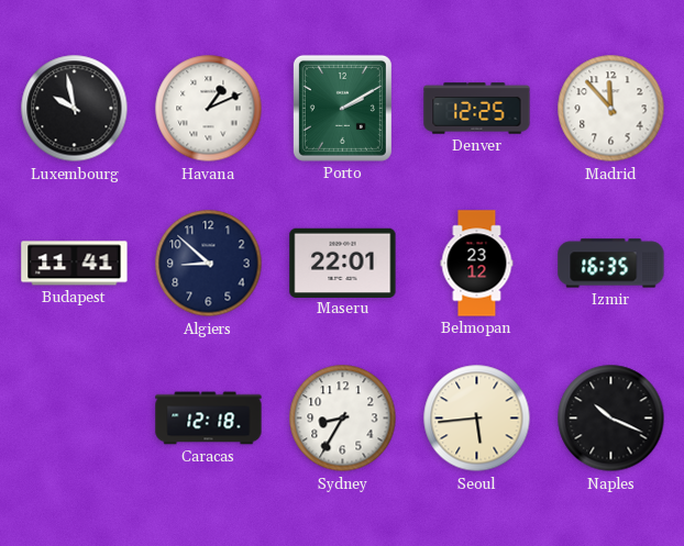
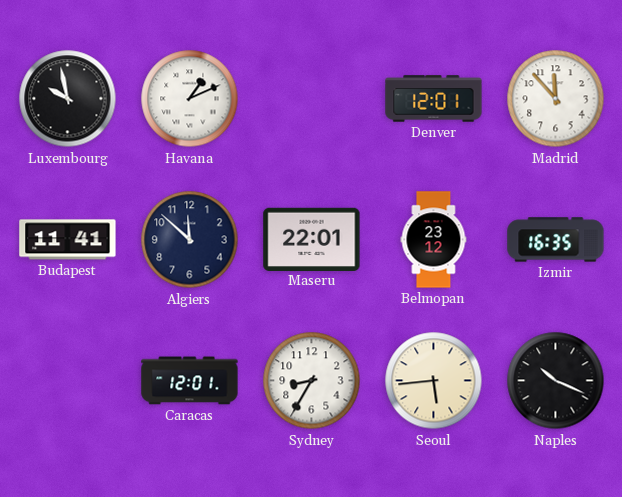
Porto: 2:10 -> none (342, 108)
Denver: 12:25 -> 12:01 (434, 99)
Algiers: 8:52 -> 11:52 (190, 240)
Caracas: 12:18 -> 12:01 (190, 381)
